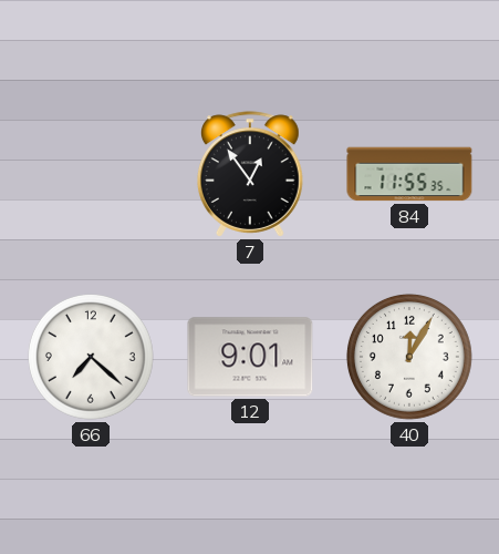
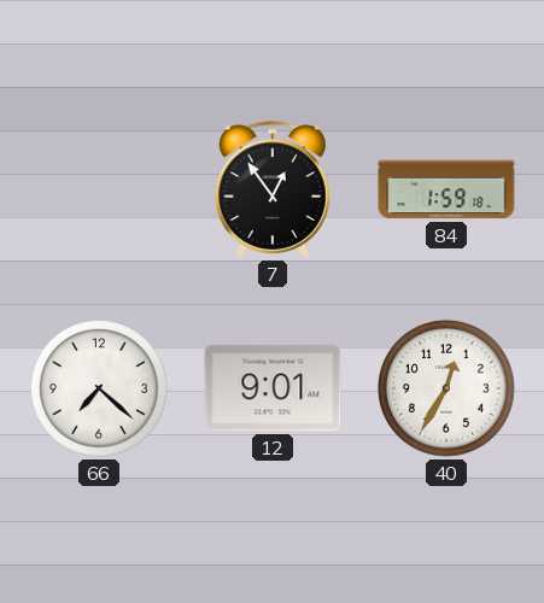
84: 11:55 -> 1:59 (446, 189)
40: 12:05 -> 12:35 (446, 388)
